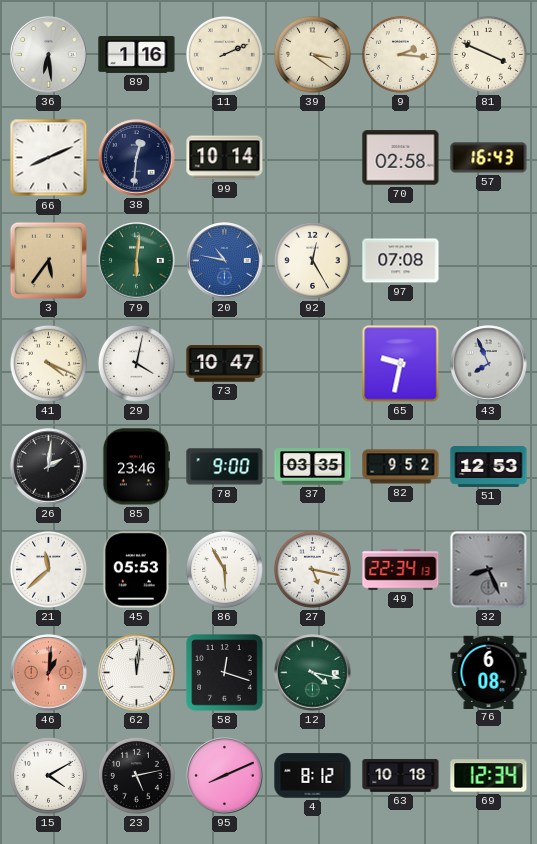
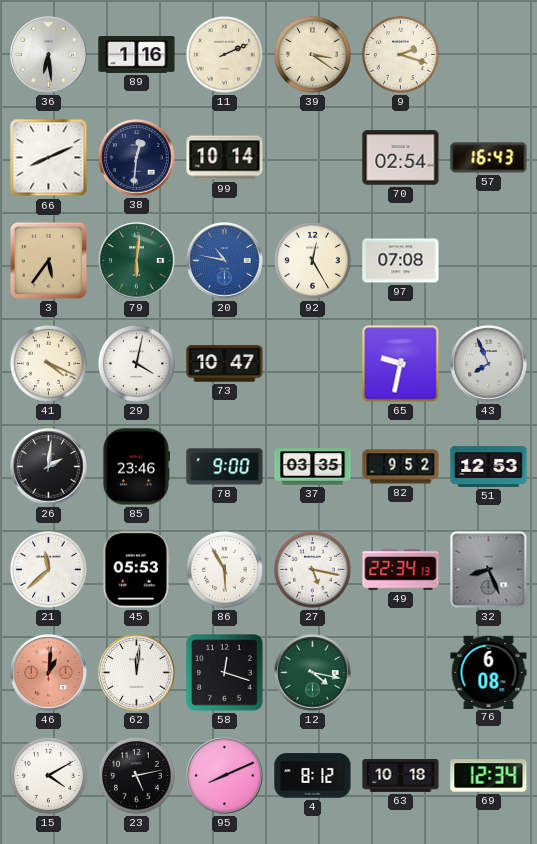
9: 2:16 -> 2:18 (400, 54)
81: 3:49 -> none (488, 54)
70: 02:58 -> 02:54 (401, 158)
